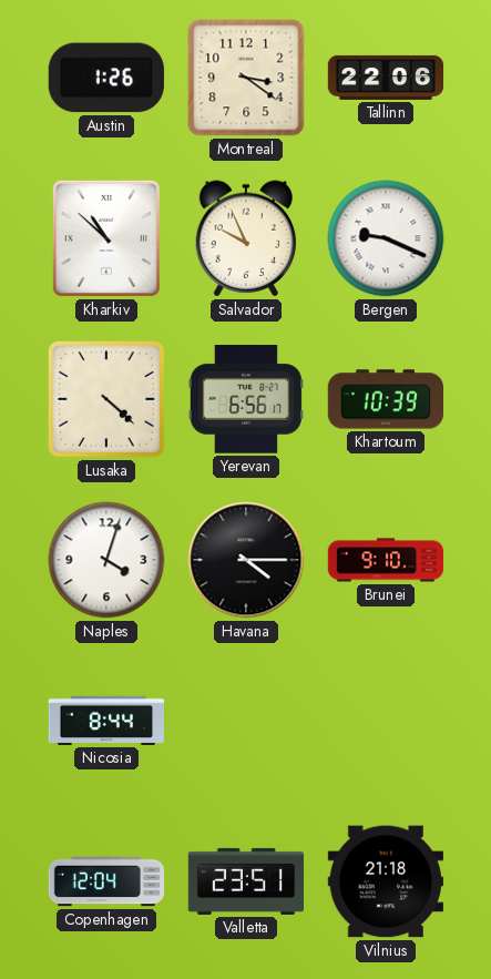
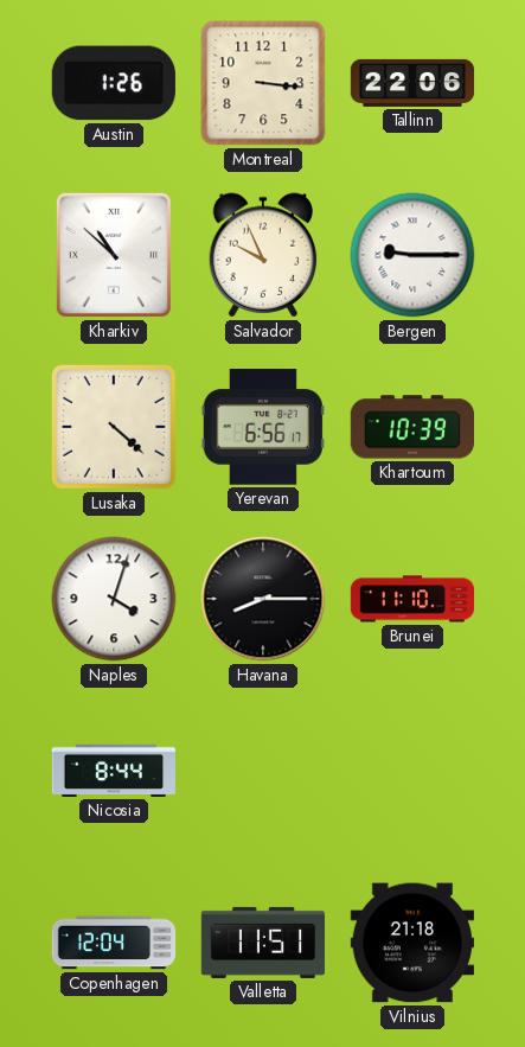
Montreal: 3:21 -> 3:16 (263, 83)
Bergen: 9:19 -> 9:15 (412, 255)
Havana: 4:15 -> 8:15 (263, 599)
Brunei: 9:10 -> 11:10 (412, 599)
Valletta: 23:51 -> 11:51 (262, 943)
